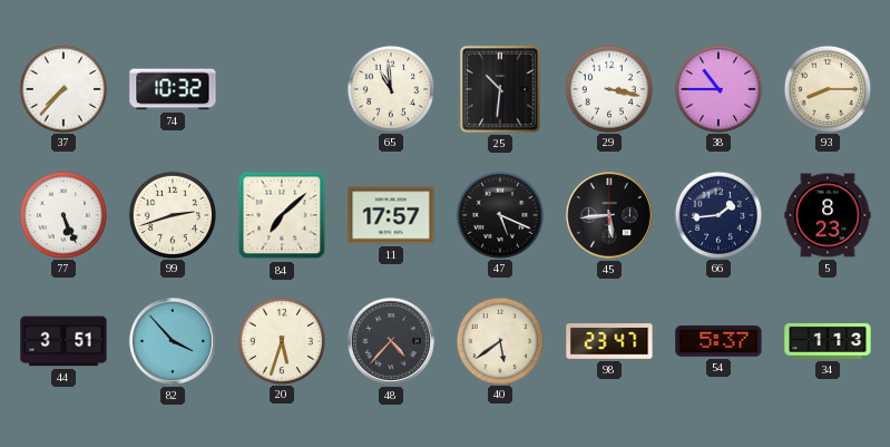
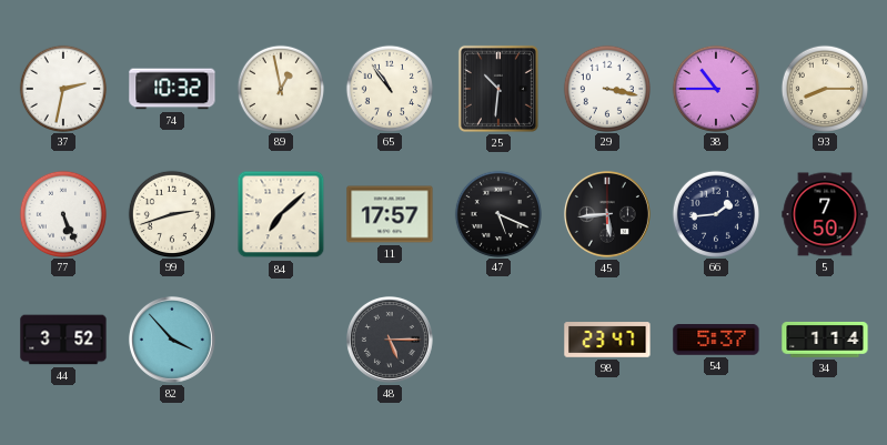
37: 7:37 -> 2:32 (62, 88)
89: none -> 12:58 (280, 88)
65: 10:59 -> 10:54 (389, 88)
5: 8:23 -> 7:50 (825, 214)
44: 3:51 -> 3:52 (63, 340)
20: 5:33 -> none (281, 340)
48: 4:37 -> 5:15 (390, 340)
40: 5:39 -> none (499, 340)
34: 1:13 -> 1:14 (825, 340)
